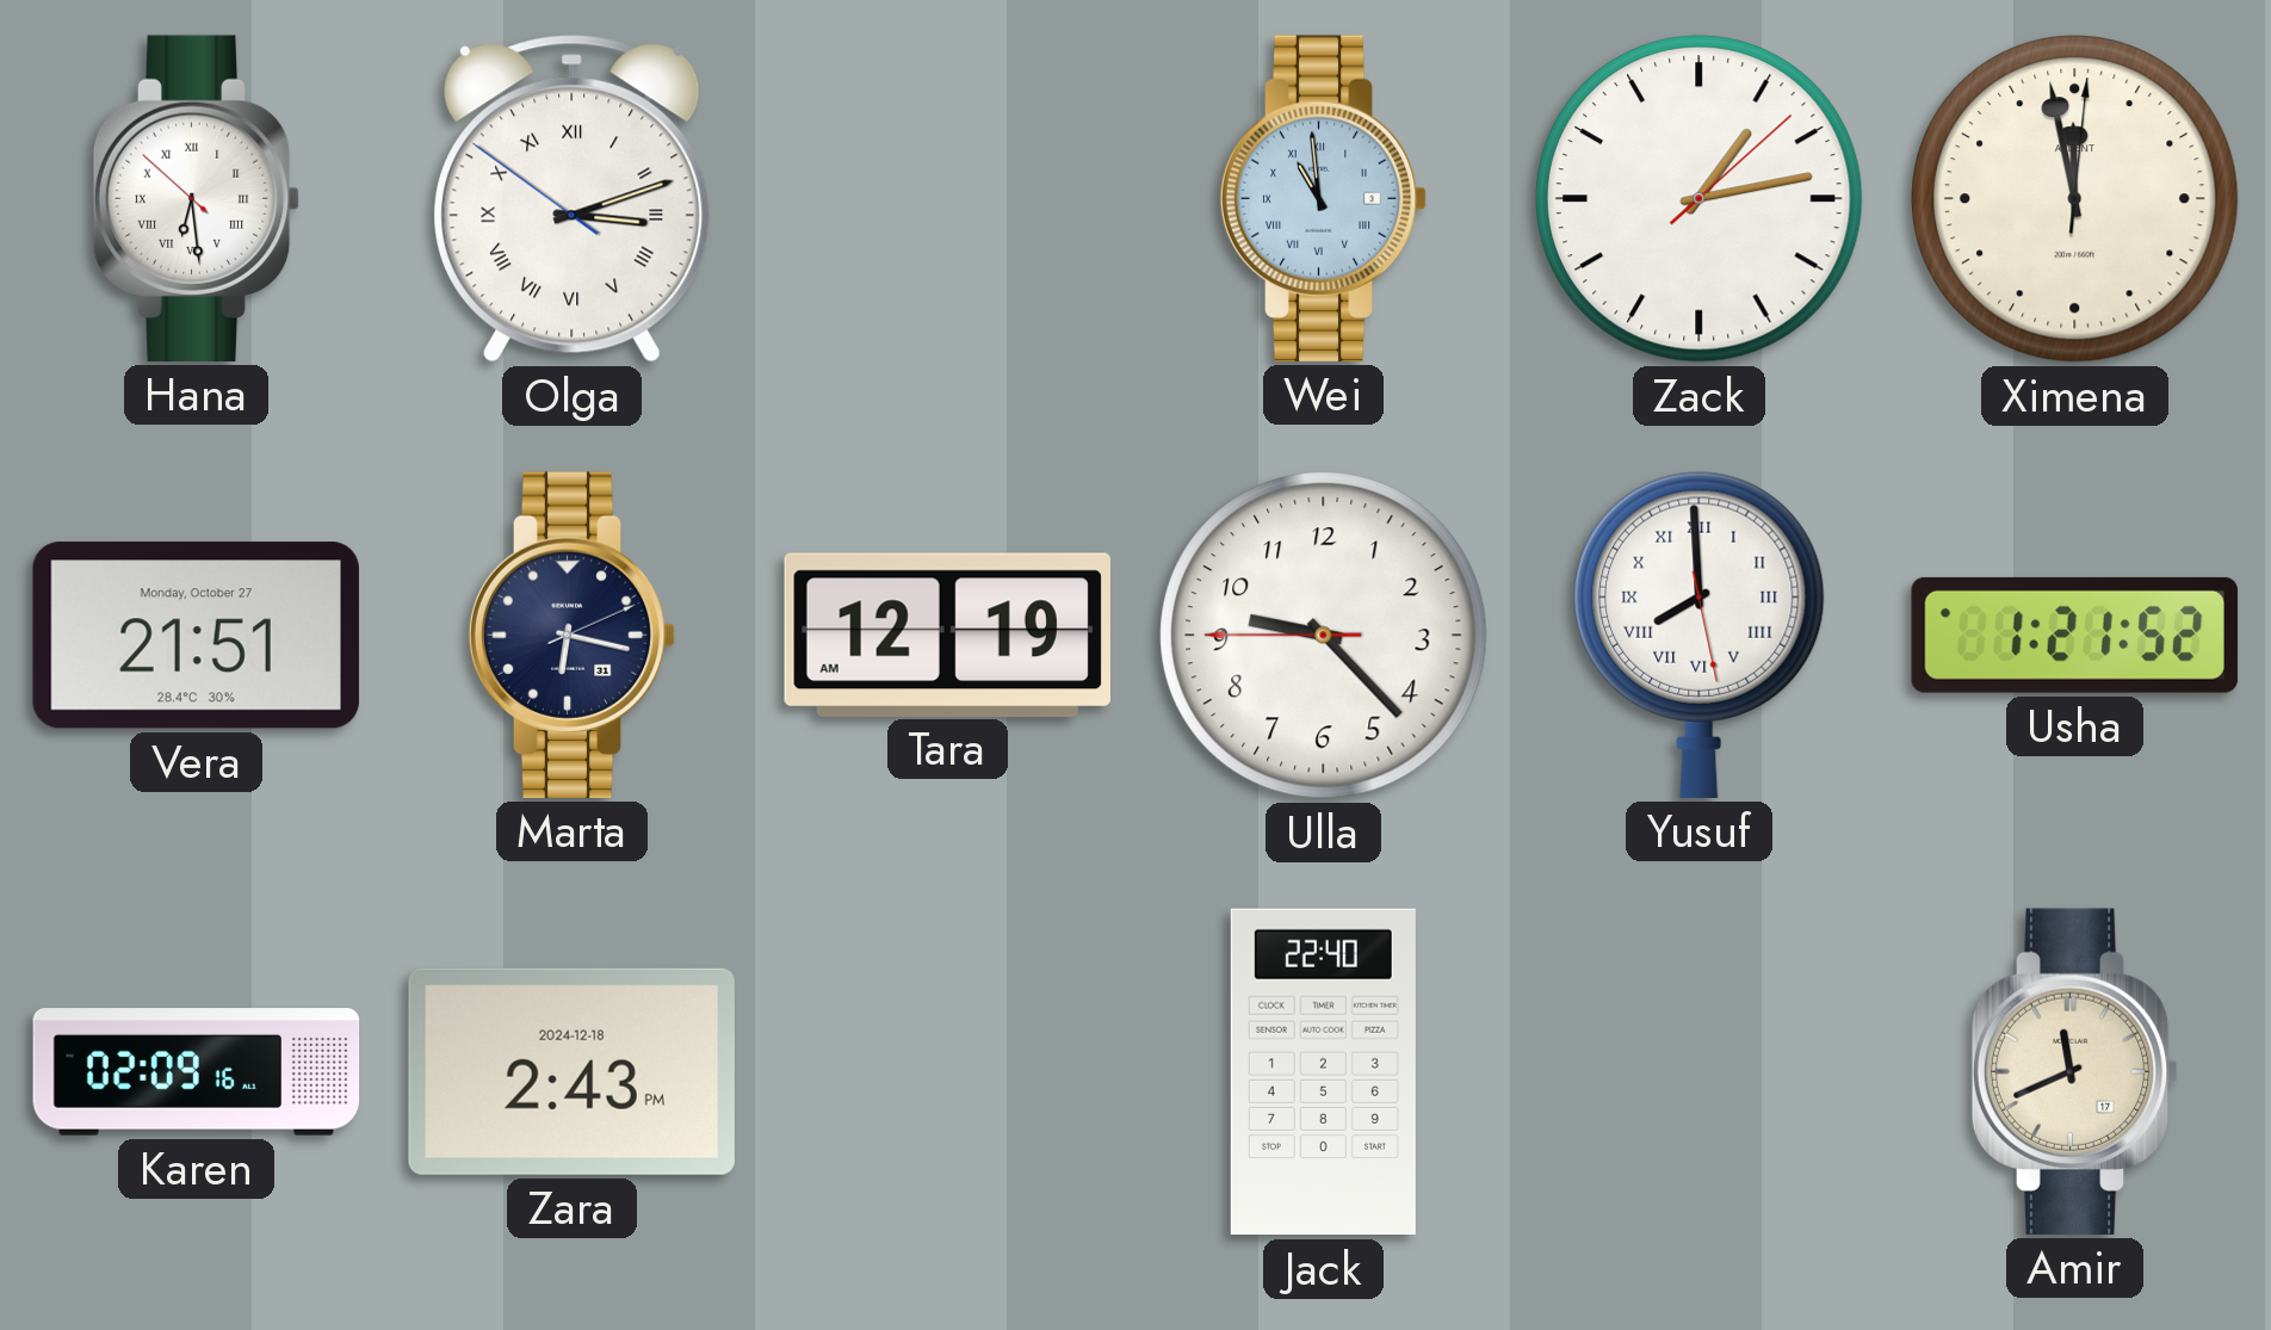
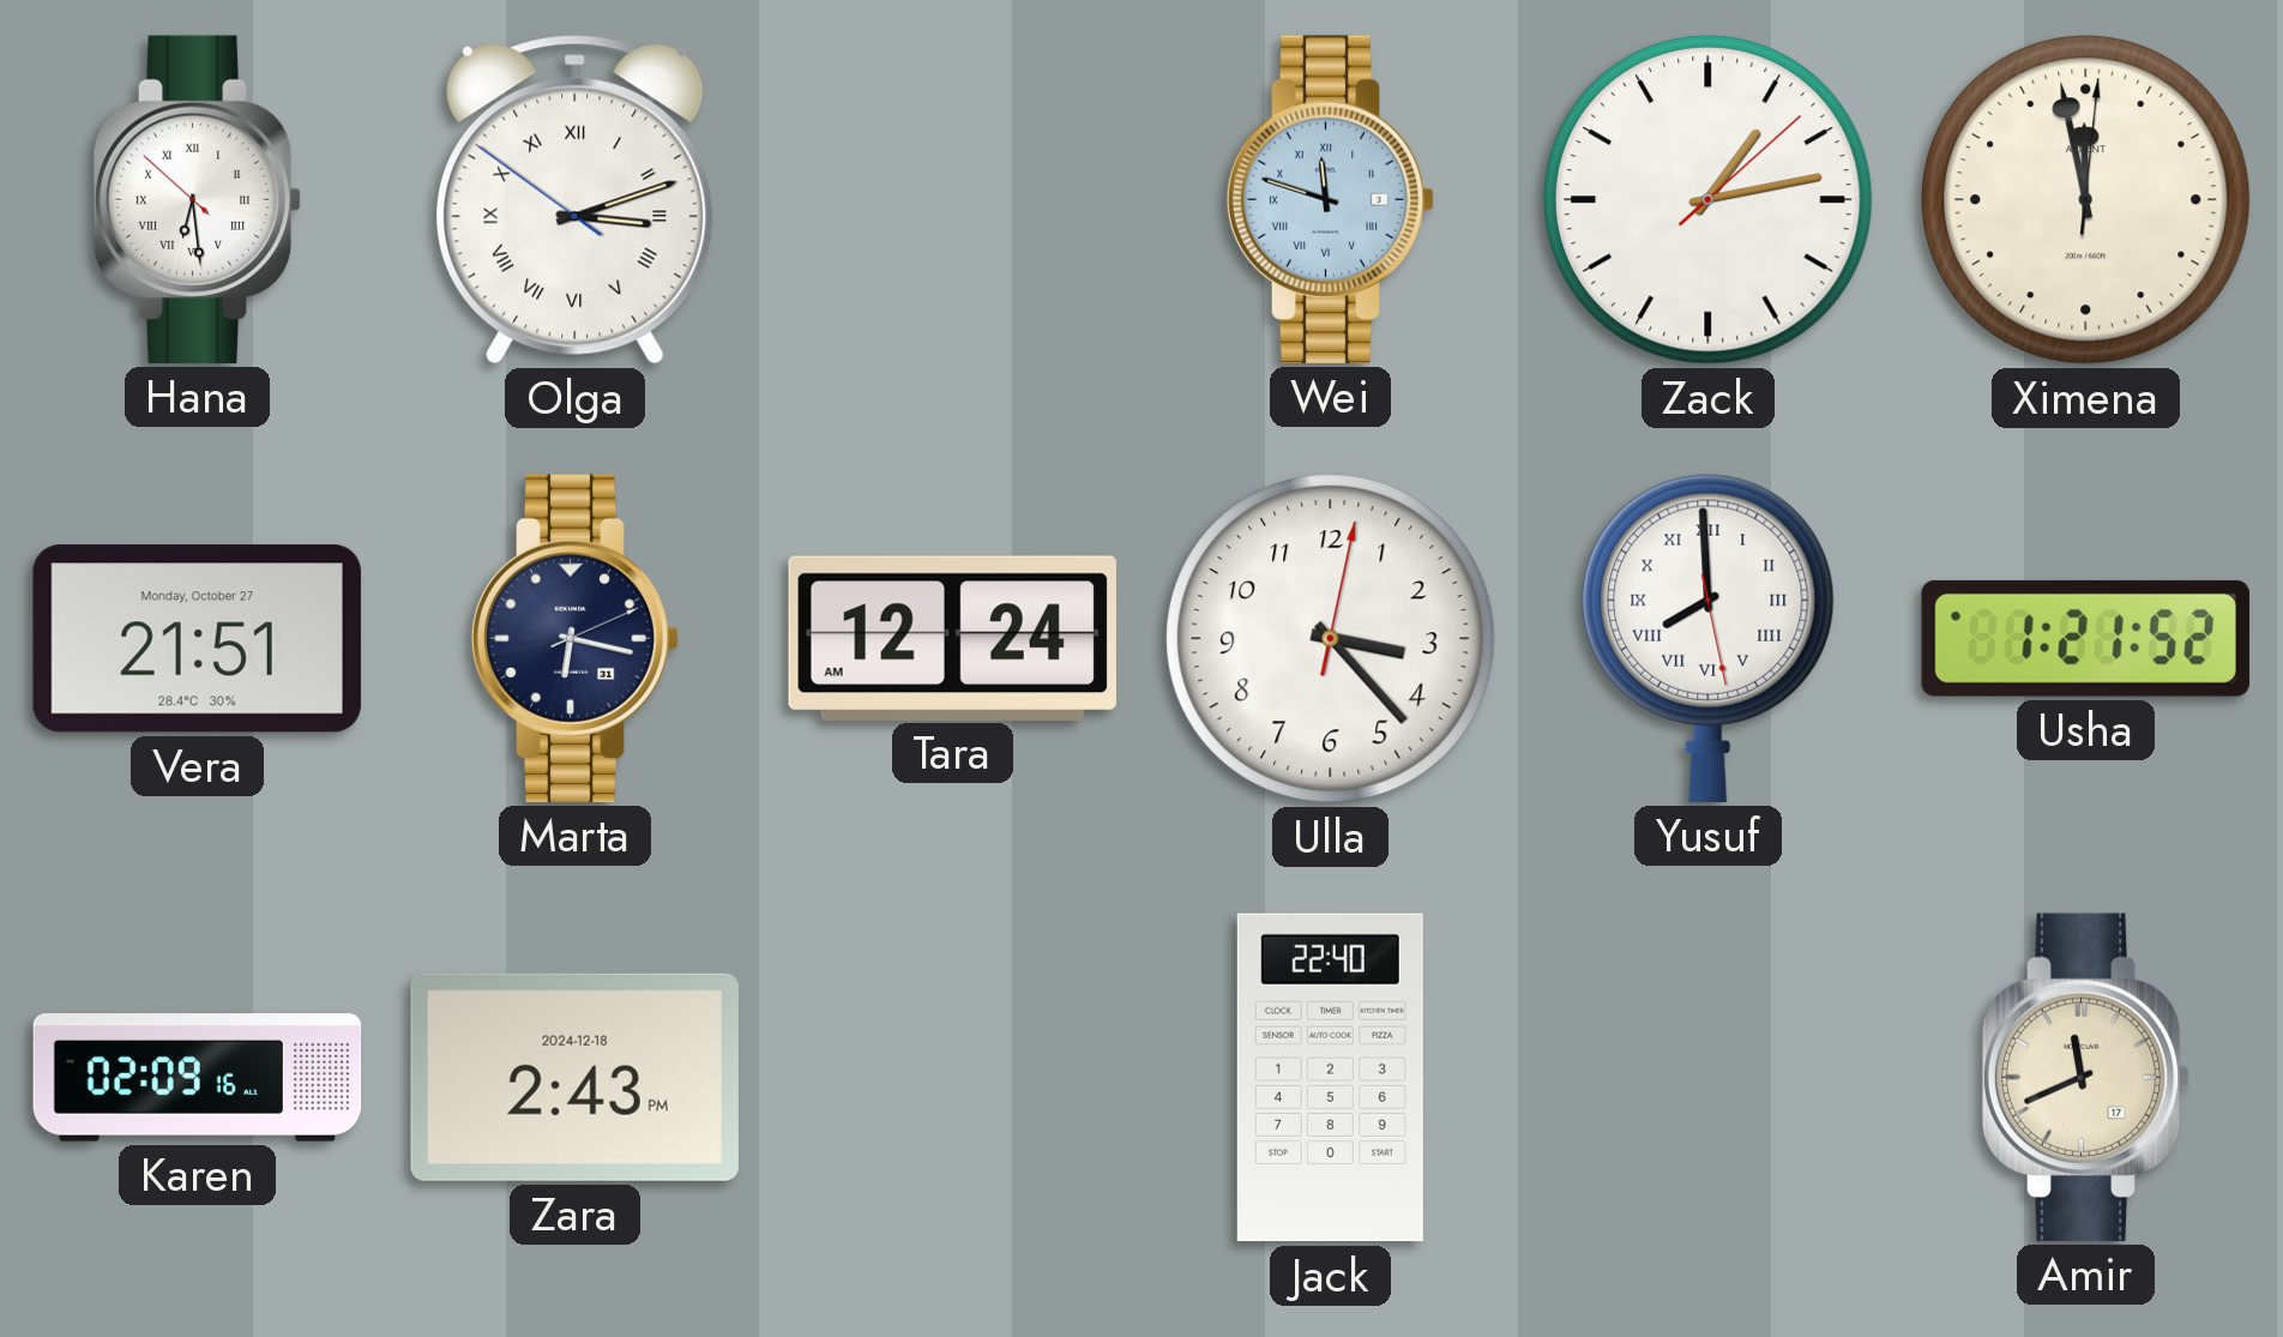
Wei: 10:59 -> 11:48 (1331, 199)
Tara: 12:19 -> 12:24 (952, 638)
Ulla: 9:22 -> 3:23 (1331, 639)
